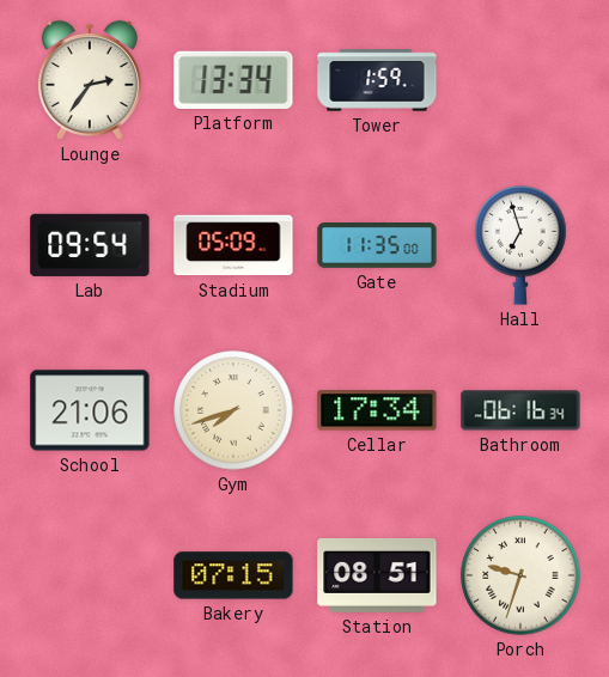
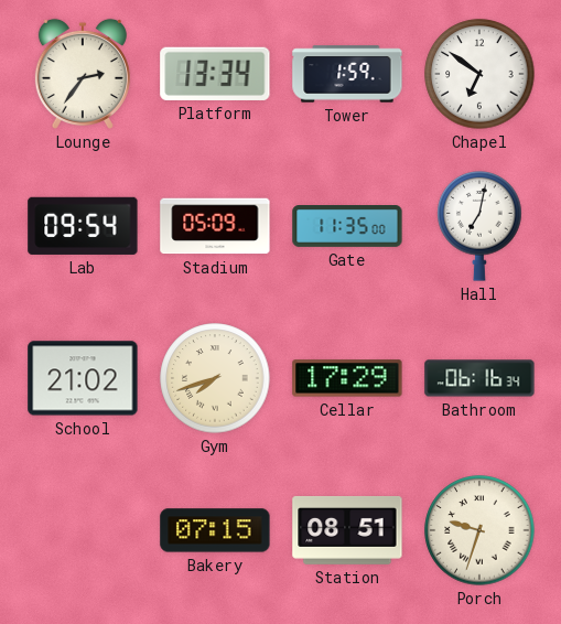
Chapel: none -> 6:51 (479, 74)
Hall: 6:57 -> 7:02 (479, 227)
School: 21:06 -> 21:02 (83, 378)
Cellar: 17:34 -> 17:29 (347, 378)
